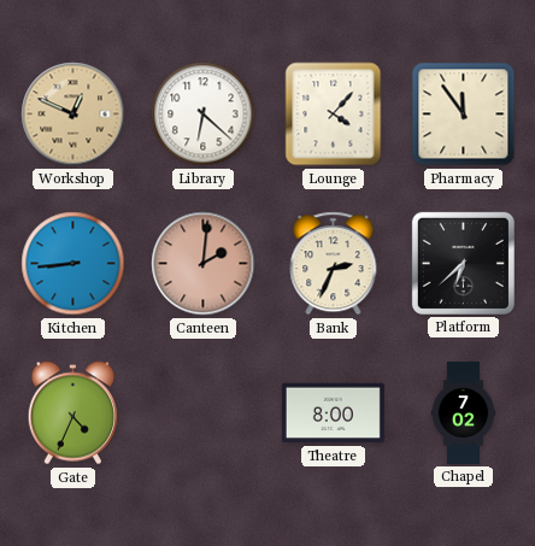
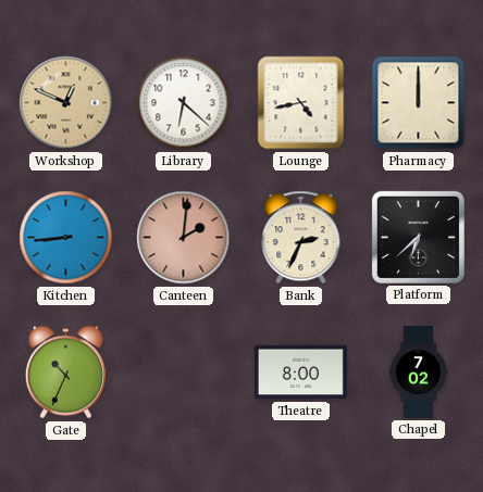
Lounge: 4:07 -> 4:43 (301, 103)
Pharmacy: 11:54 -> 12:00 (419, 103)
Gate: 4:34 -> 10:34 (65, 373)
